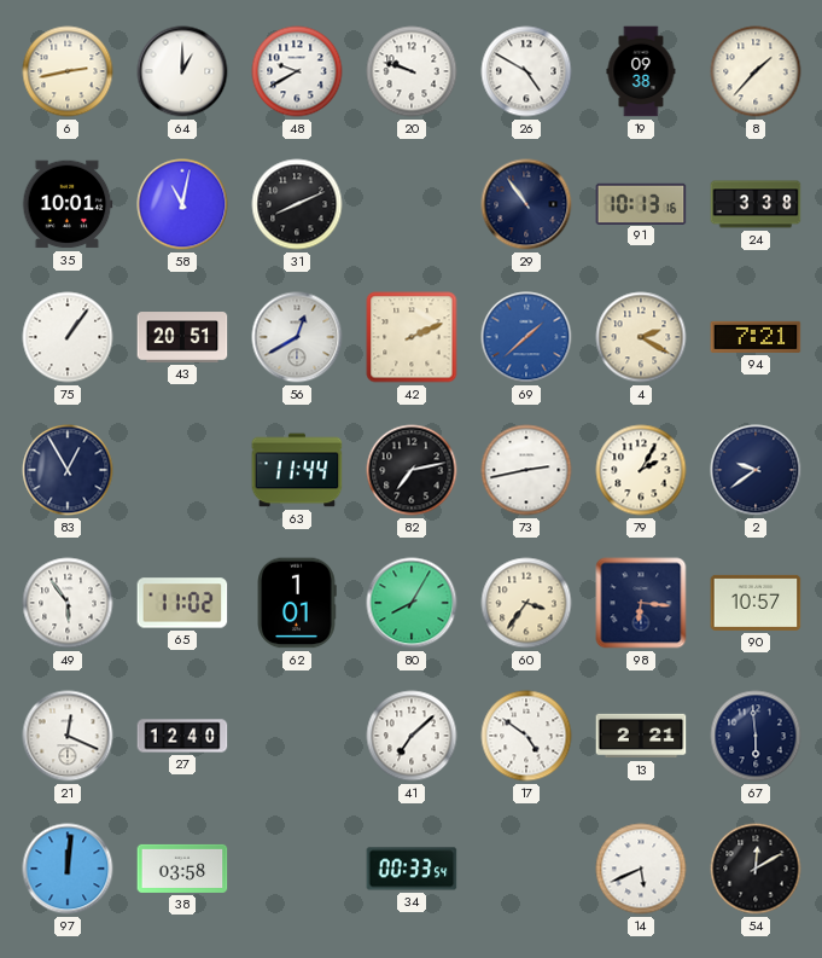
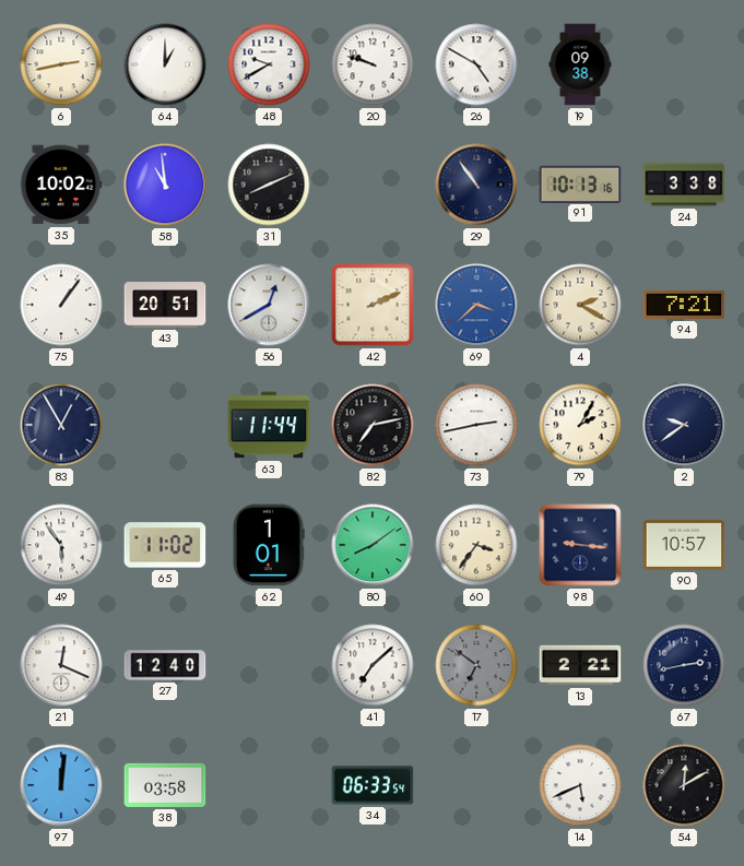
8: 1:37 -> none (756, 71)
35: 10:01 -> 10:02 (61, 185)
58: 11:02 -> 10:59 (165, 185)
69: 1:38 -> 3:38 (476, 305)
80: 8:05 -> 8:09 (373, 545)
98: 6:16 -> 9:16 (580, 545)
17: 4:51 -> 6:51 (476, 665)
17 dial: white -> grey (476, 665)
67: 5:59 -> 2:43 (684, 665)
34: 00:33 -> 06:33 (373, 785)
